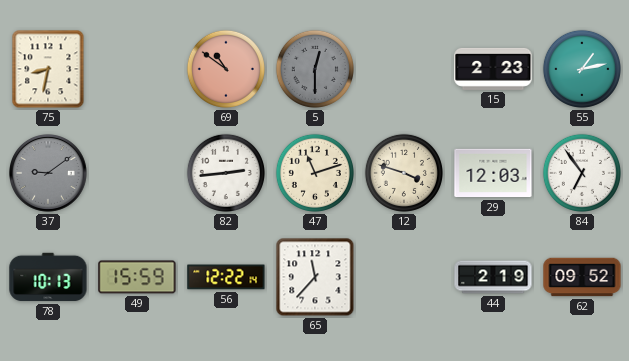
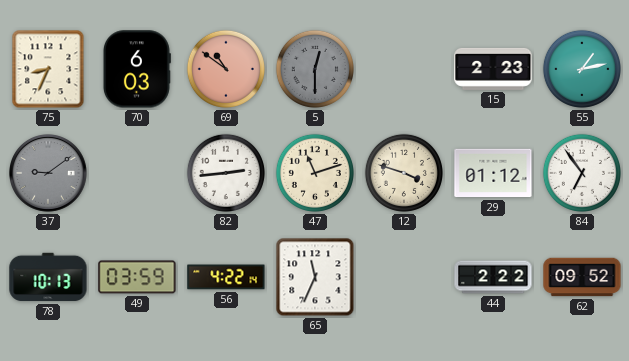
75: 8:32 -> 8:34 (48, 69)
70: none -> 6:03 (136, 69)
29: 12:03 -> 01:12 (493, 173)
49: 15:59 -> 03:59 (137, 277)
56: 12:22 -> 4:22 (226, 277)
65: 11:37 -> 11:34 (315, 277)
44: 2:19 -> 2:22 (493, 277)
